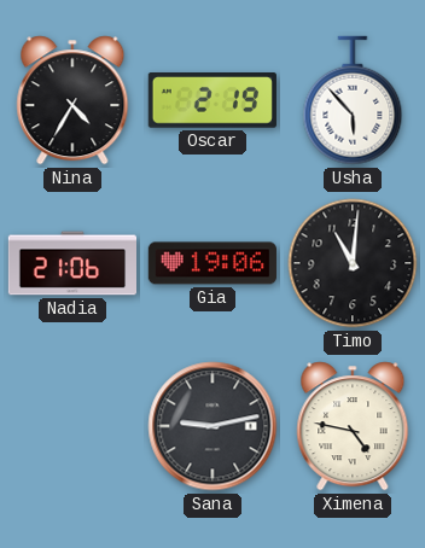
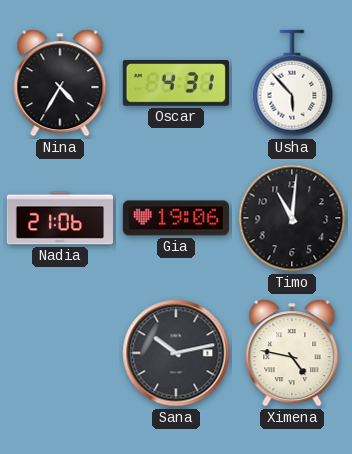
Oscar: 2:19 -> 4:31 (176, 83)
Sana: 9:13 -> 10:13 (176, 353)
